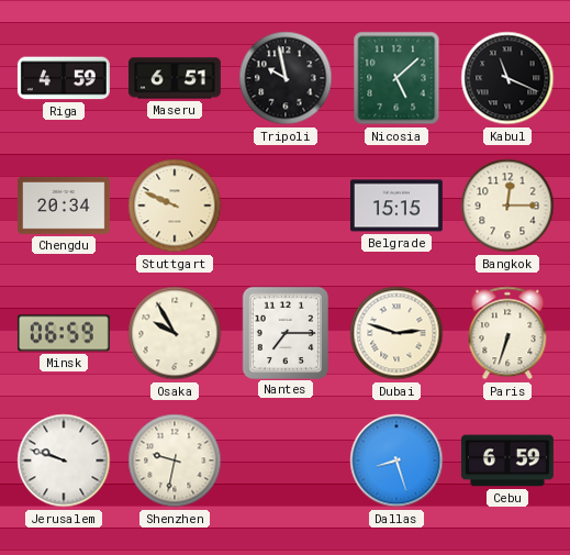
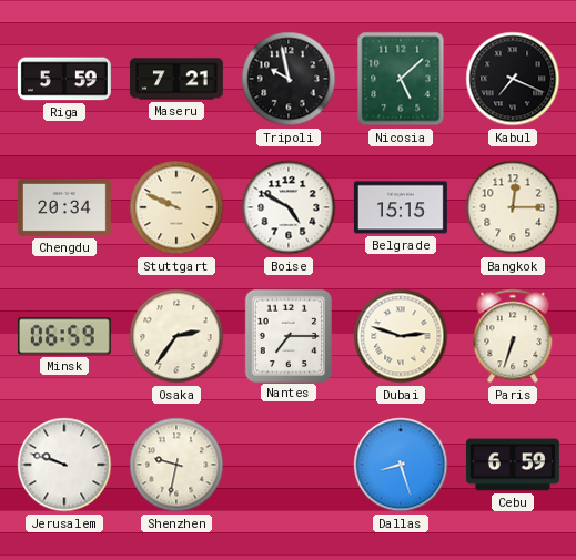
Riga: 4:59 -> 5:59 (64, 79)
Maseru: 6:51 -> 7:21 (176, 79)
Kabul: 11:19 -> 7:19 (513, 79)
Boise: none -> 4:50 (289, 207)
Osaka: 9:55 -> 2:36 (176, 336)
